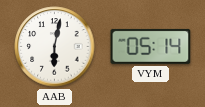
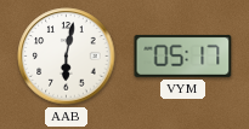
VYM: 05:14 -> 05:17 (183, 55)
